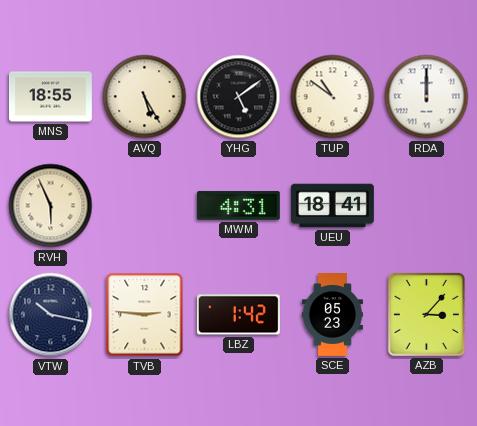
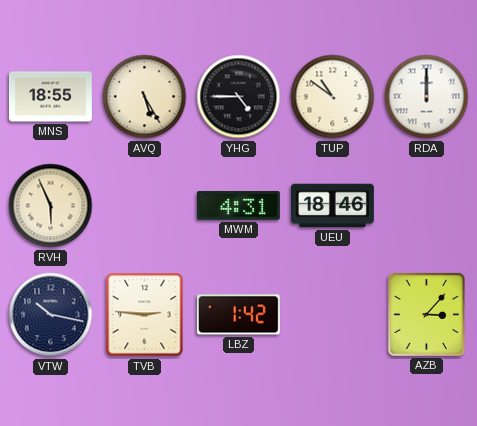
YHG: 5:09 -> 4:45 (239, 97)
UEU: 18:41 -> 18:46 (332, 206)
SCE: 05:23 -> none (332, 315)
